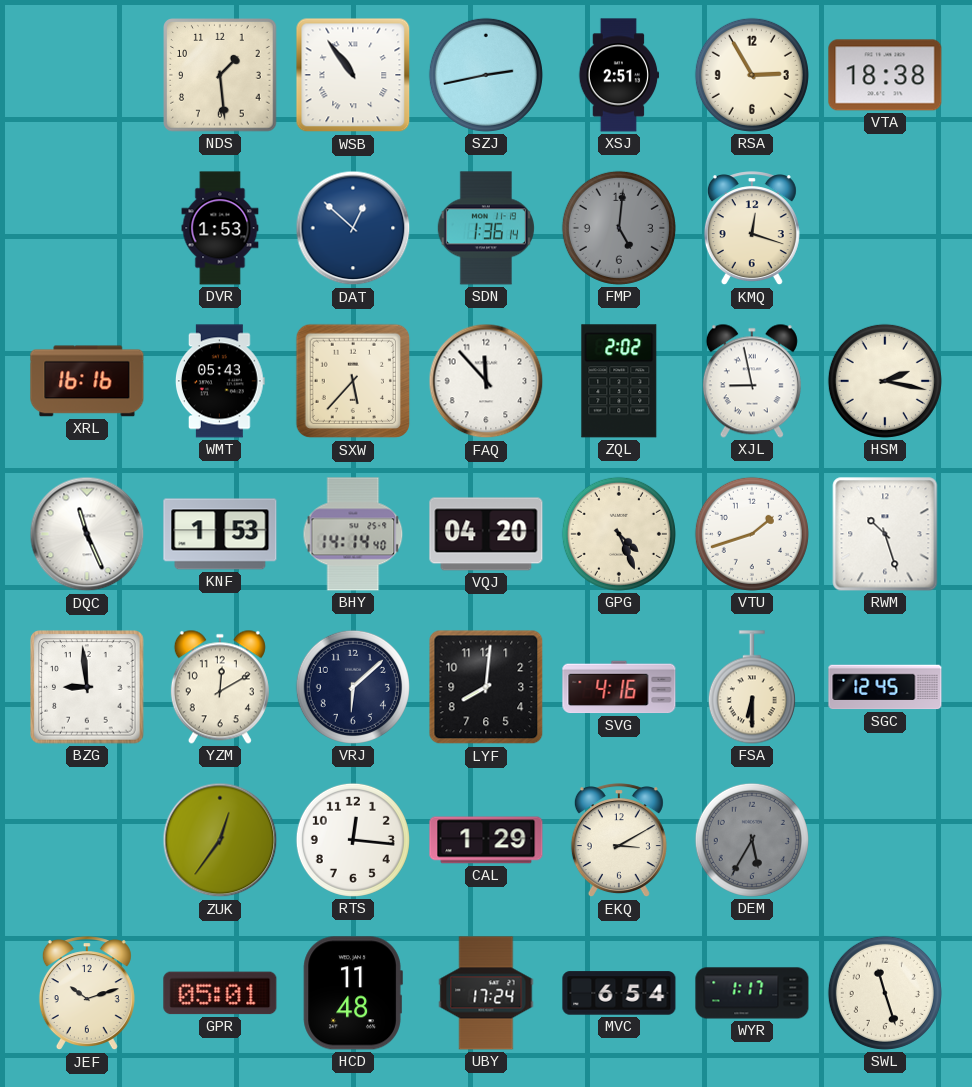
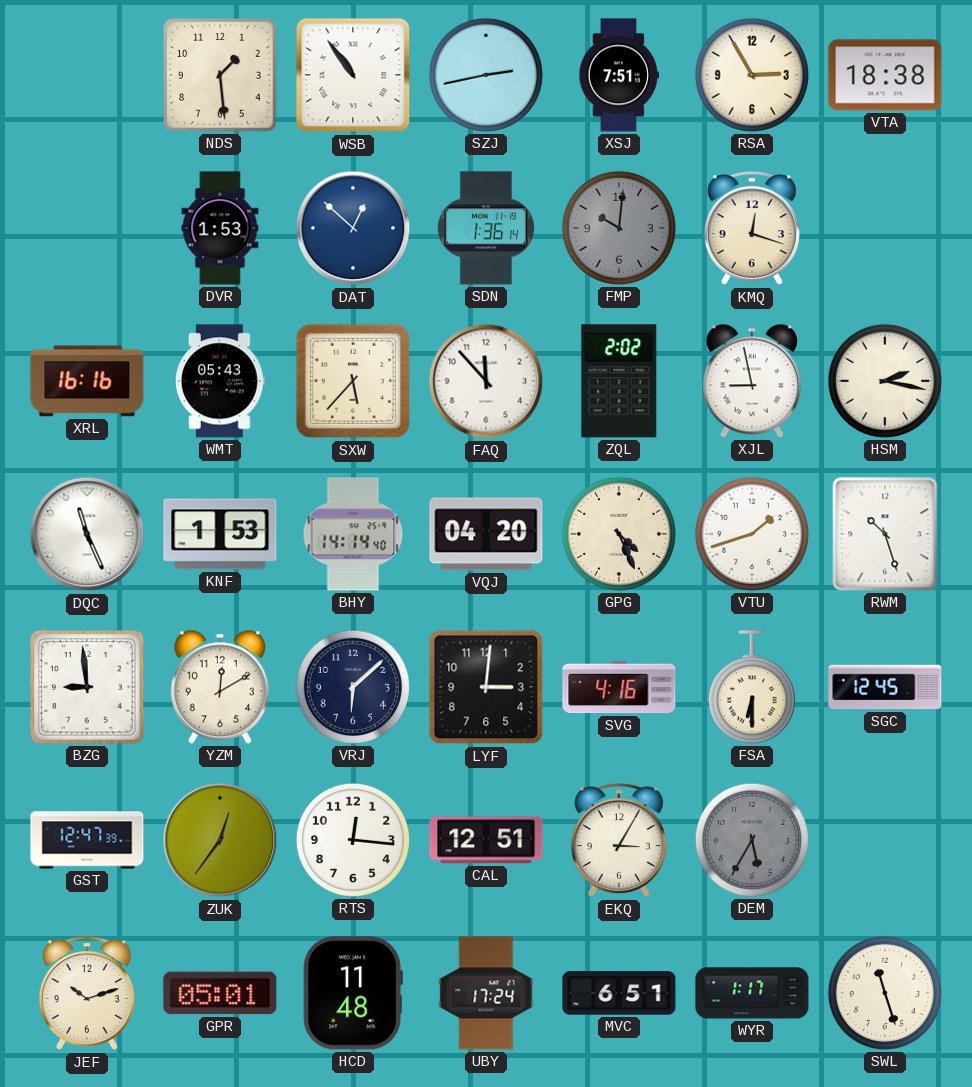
XSJ: 2:51 -> 7:51 (619, 75)
FMP: 5:01 -> 10:01 (619, 228)
LYF: 8:01 -> 3:01 (486, 687)
GST: none -> 12:47 (87, 840)
CAL: 1:29 -> 12:51 (486, 840)
EKQ: 3:10 -> 3:05 (619, 841)
MVC: 6:54 -> 6:51 (619, 993)
